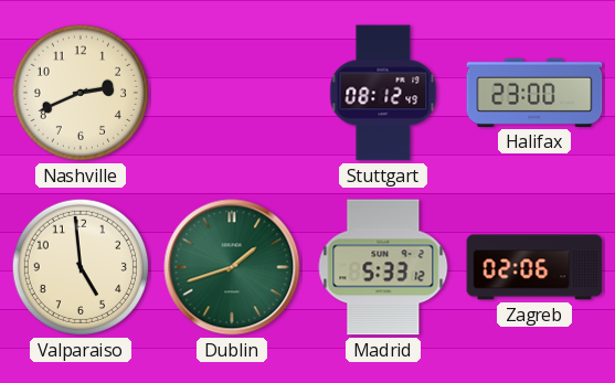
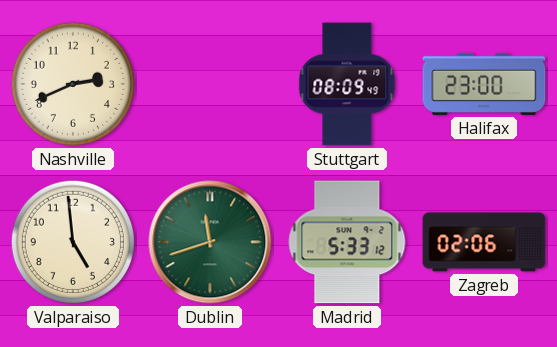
Stuttgart: 08:12 -> 08:09 (347, 84)
Dublin: 1:42 -> 11:42 (210, 242)
